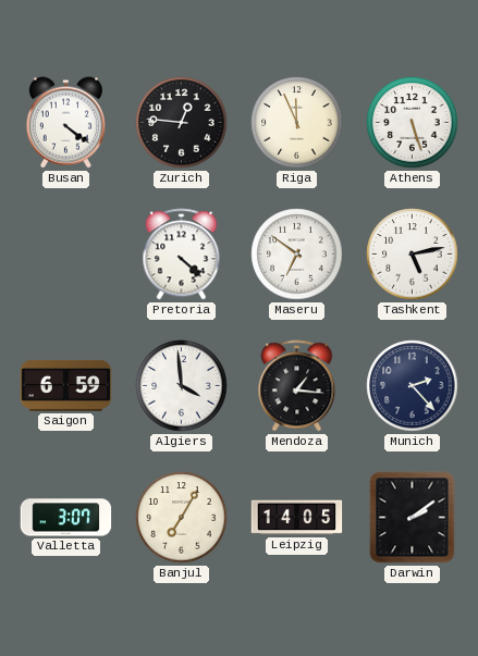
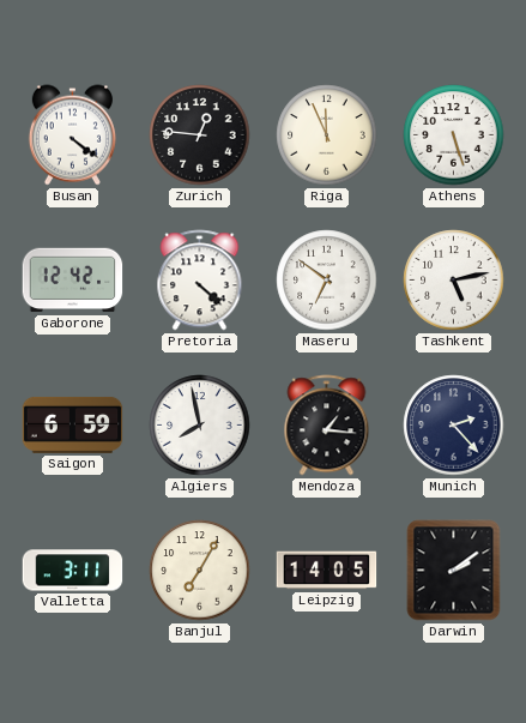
Gaborone: none -> 12:42 (73, 281)
Algiers: 3:59 -> 7:58 (200, 426)
Valletta: 3:07 -> 3:11 (73, 571)
